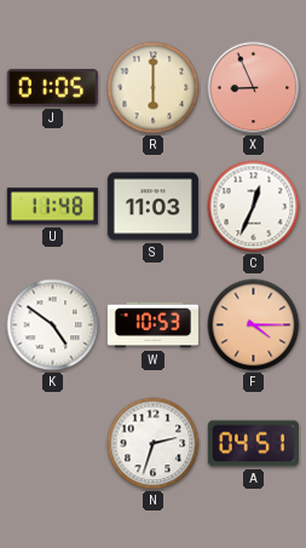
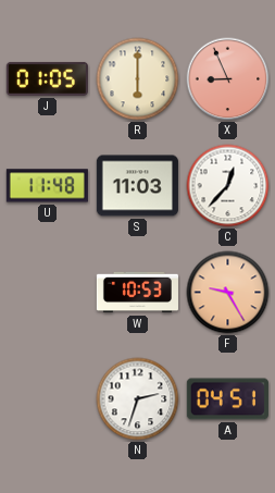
C: 12:34 -> 12:37 (228, 186)
K: 4:51 -> none (53, 325)
F: 4:15 -> 9:25 (228, 293)
